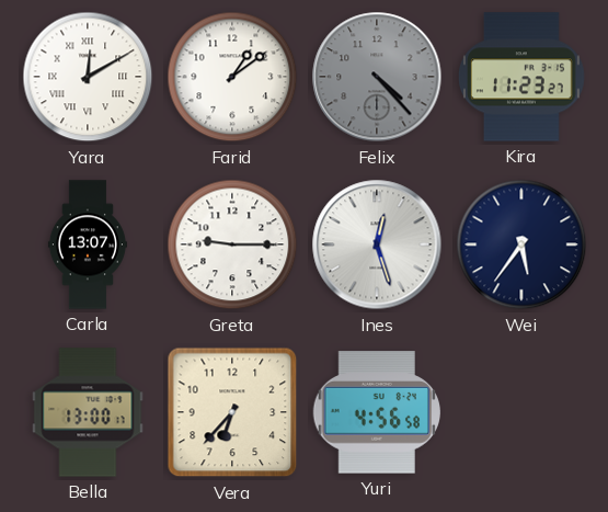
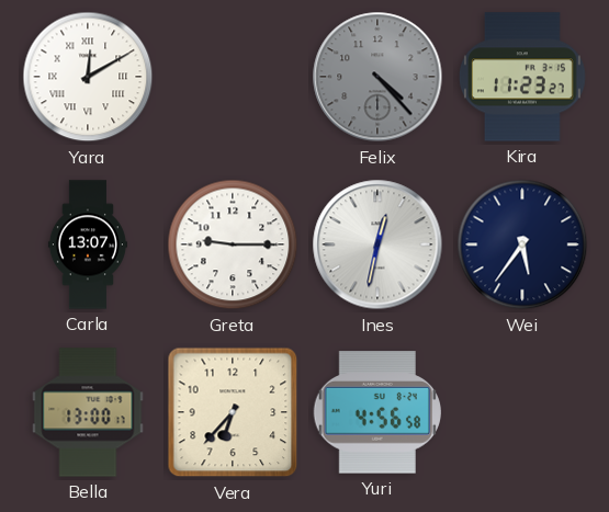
Farid: 1:09 -> none (232, 77)
Ines: 12:27 -> 12:32 (377, 244)
